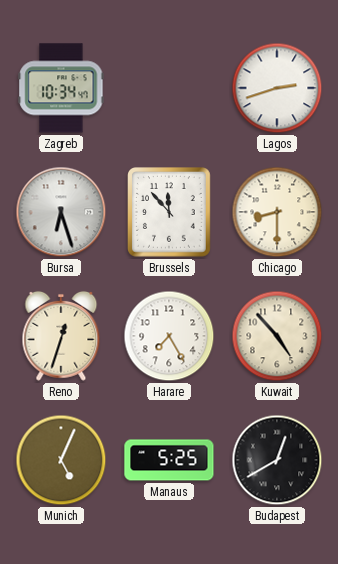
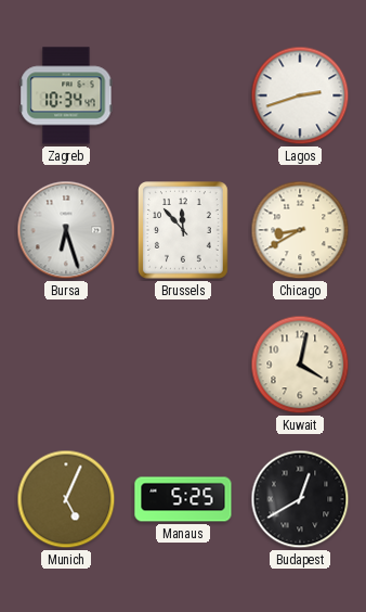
Chicago: 8:30 -> 8:40 (300, 230)
Reno: 12:33 -> none (61, 336)
Harare: 7:25 -> none (169, 336)
Kuwait: 4:53 -> 4:02 (300, 365)
